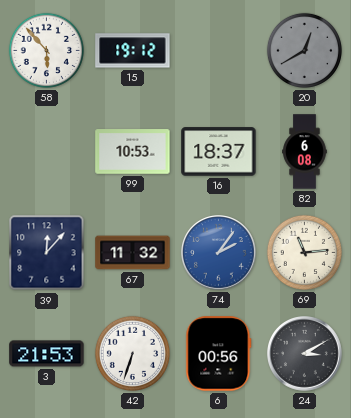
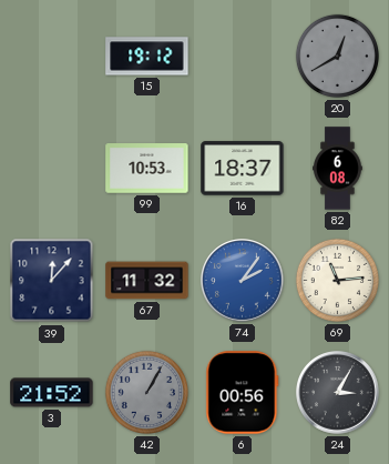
58: 5:53 -> none (46, 50)
3: 21:53 -> 21:52 (52, 393)
42: 6:33 -> 1:05 (146, 392)
42 dial: white -> grey (146, 392)
24: 3:10 -> 3:05 (338, 393)
